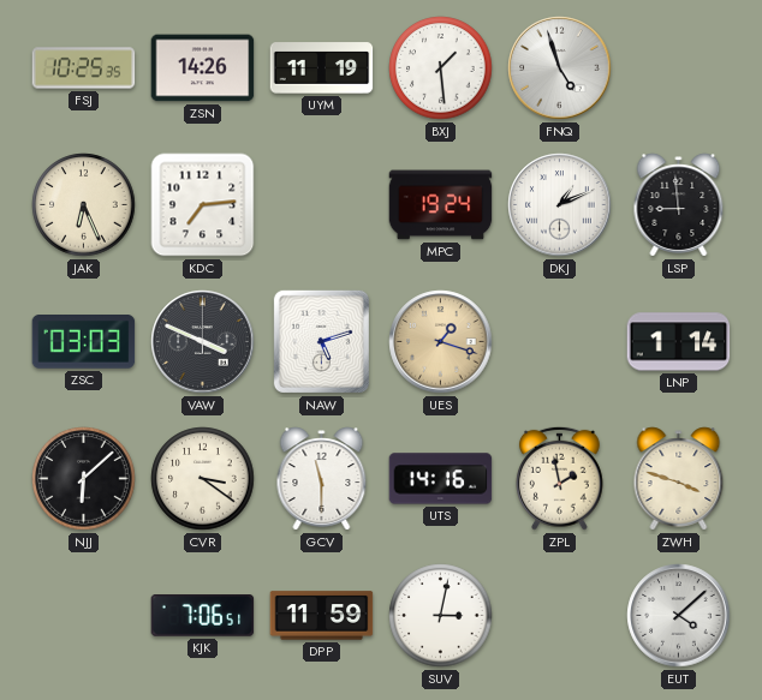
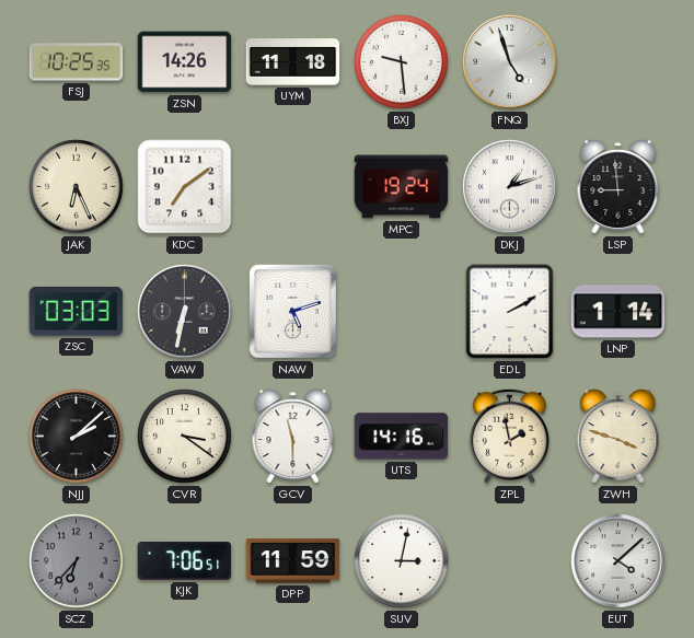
UYM: 11:19 -> 11:18 (293, 62)
BXJ: 1:29 -> 9:29 (402, 62)
KDC: 7:14 -> 7:09 (185, 187)
DKJ: 1:11 -> 1:12 (510, 187)
VAW: 3:49 -> 6:32 (185, 312)
UES: 1:18 -> none (441, 342)
EDL: none -> 2:10 (510, 312)
NJJ: 6:08 -> 2:08 (77, 437)
SCZ: none -> 6:37 (77, 561)
